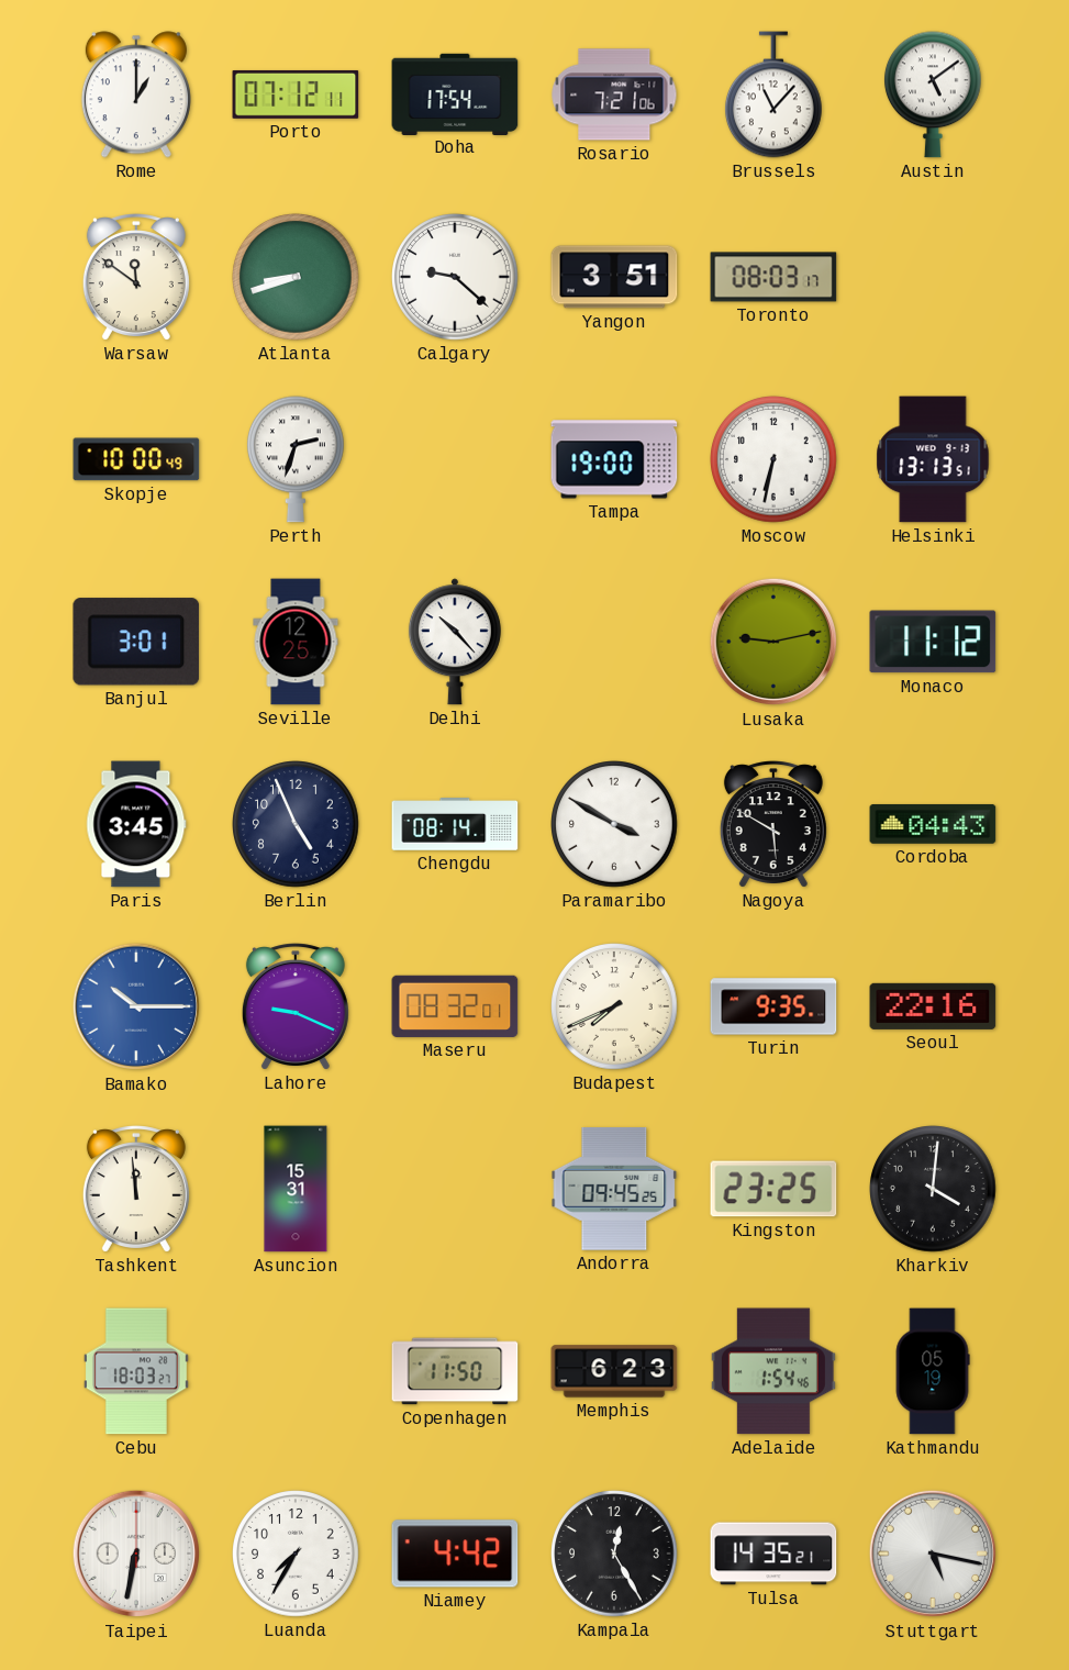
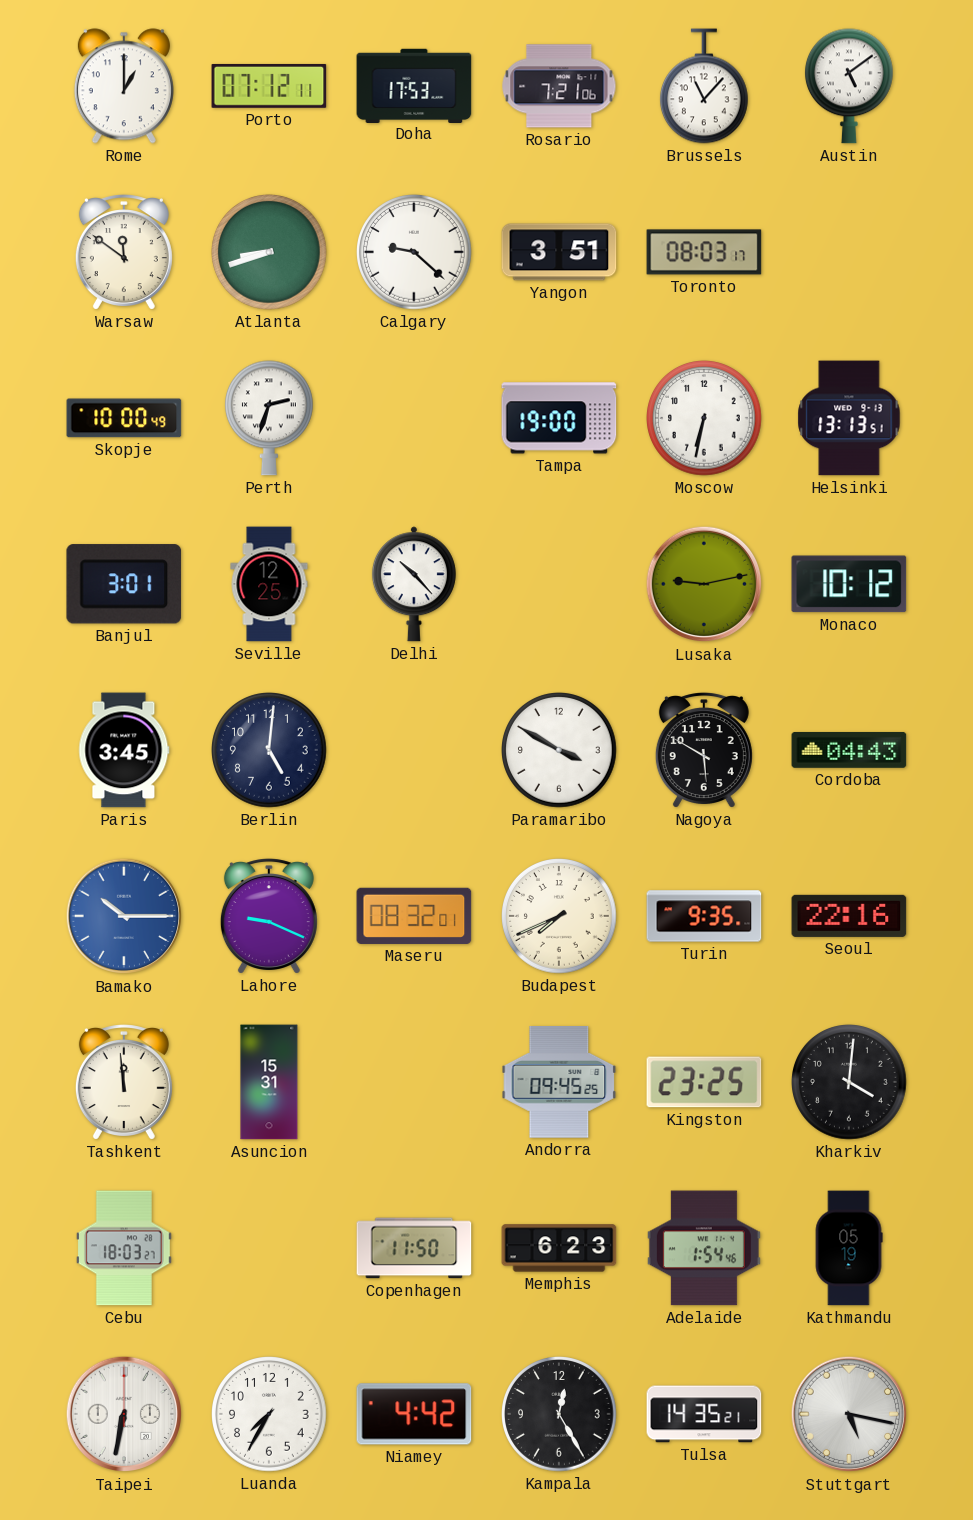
Doha: 17:54 -> 17:53 (414, 85)
Monaco: 11:12 -> 10:12 (849, 584)
Berlin: 4:56 -> 5:01 (270, 751)
Chengdu: 08:14 -> none (455, 824)
